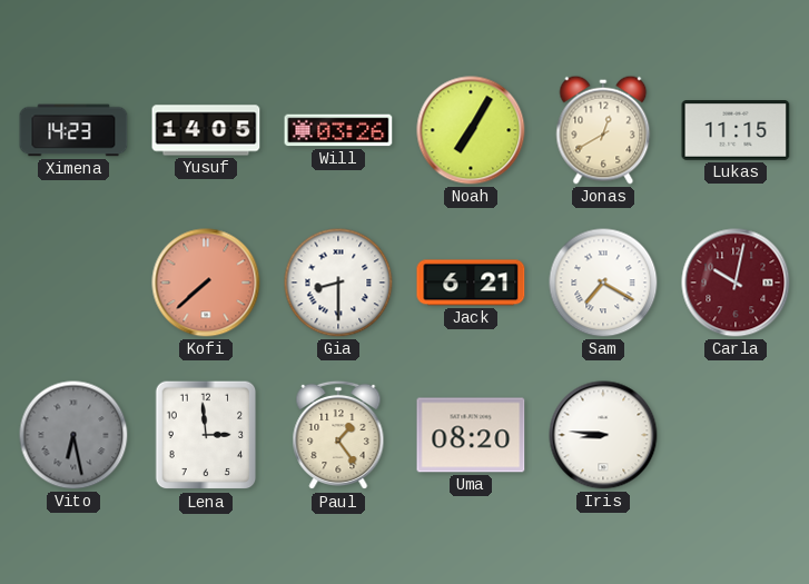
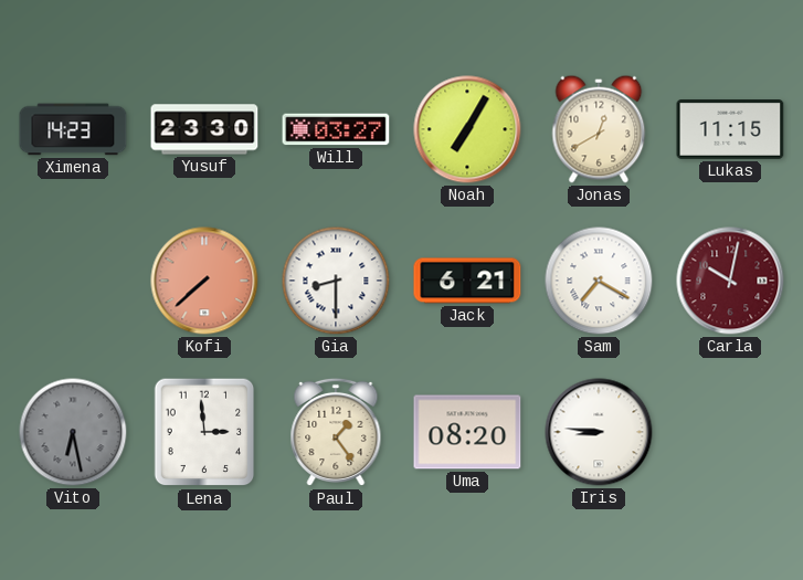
Yusuf: 14:05 -> 23:30 (204, 129)
Will: 03:26 -> 03:27 (336, 129)
